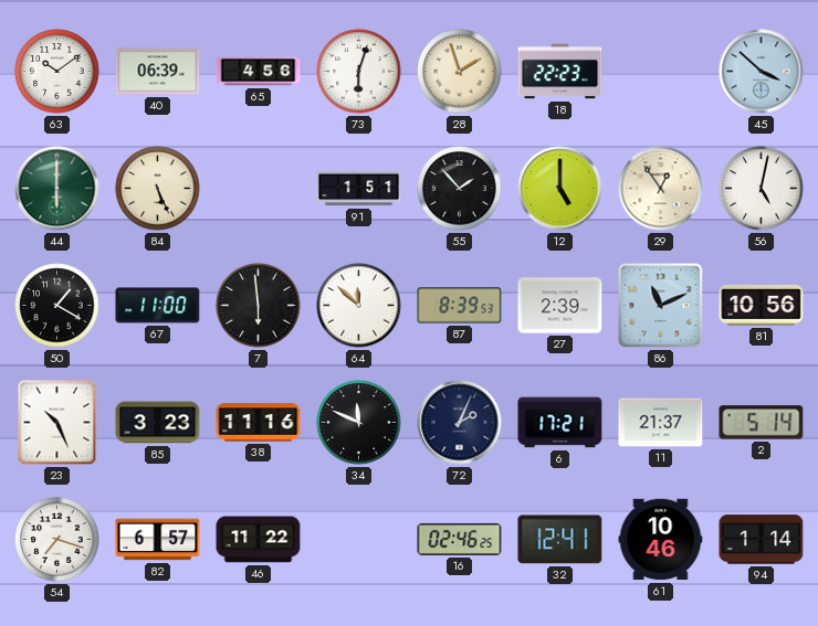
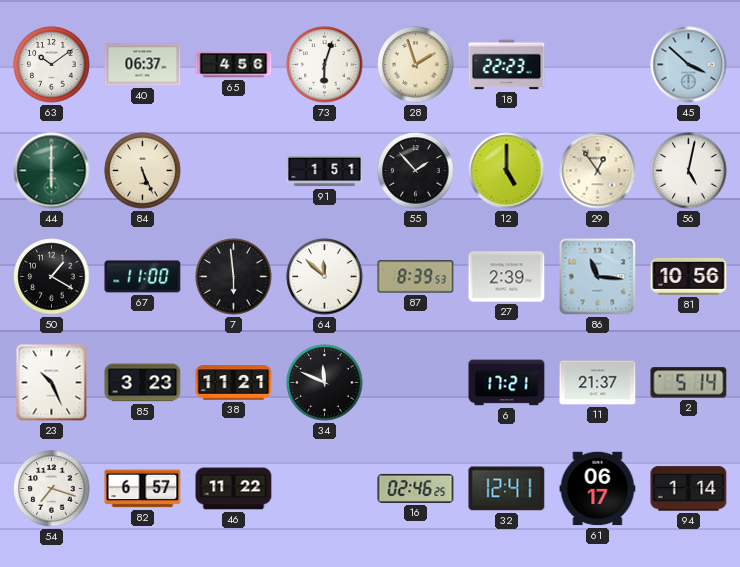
40: 06:39 -> 06:37 (143, 65)
86: 11:11 -> 11:16 (598, 277)
38: 11:16 -> 11:21 (234, 383)
72: 2:04 -> none (460, 423)
61: 10:46 -> 06:17 (598, 489)
